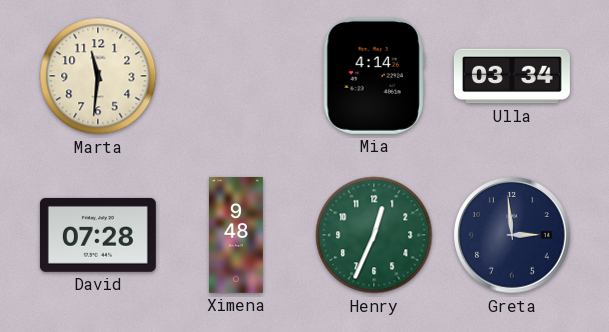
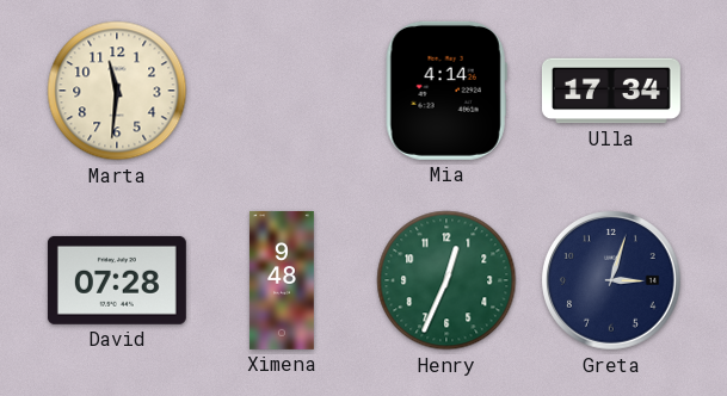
Ulla: 03:34 -> 17:34 (611, 91)
Greta: 2:59 -> 3:03 (611, 280)
